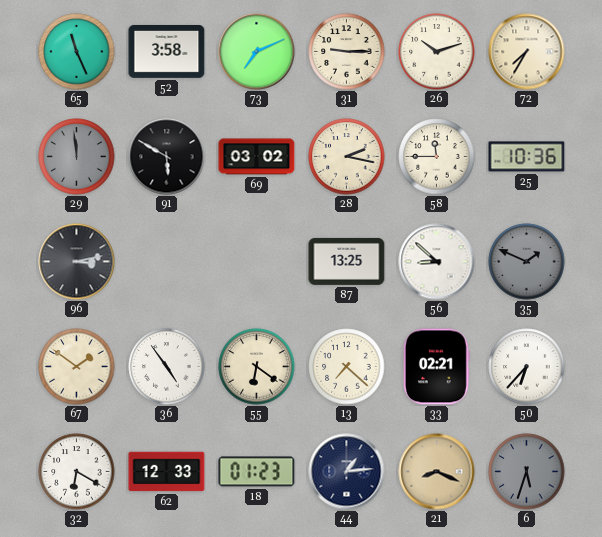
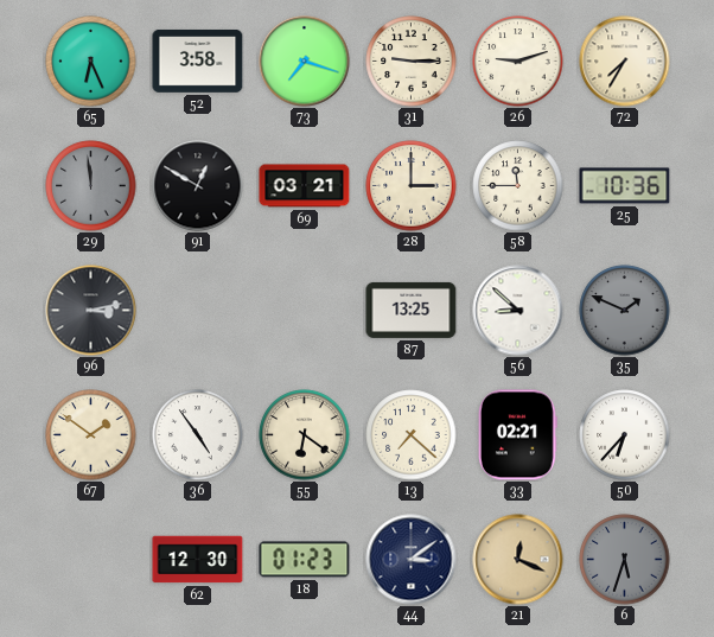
65: 11:26 -> 6:26 (91, 62)
73: 7:11 -> 7:18 (305, 62)
26: 10:12 -> 9:12 (518, 62)
91: 5:50 -> 12:50 (198, 186)
69: 03:02 -> 03:21 (305, 186)
28: 2:17 -> 3:00 (412, 186)
32: 6:20 -> none (77, 472)
62: 12:33 -> 12:30 (198, 560)
44: 1:14 -> 3:09 (412, 560)
21: 8:19 -> 12:19 (518, 560)
